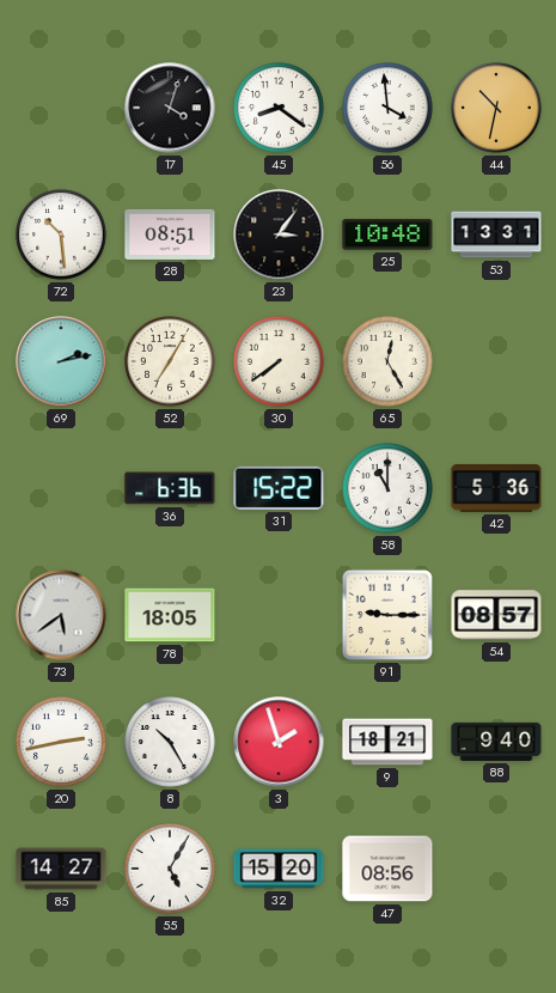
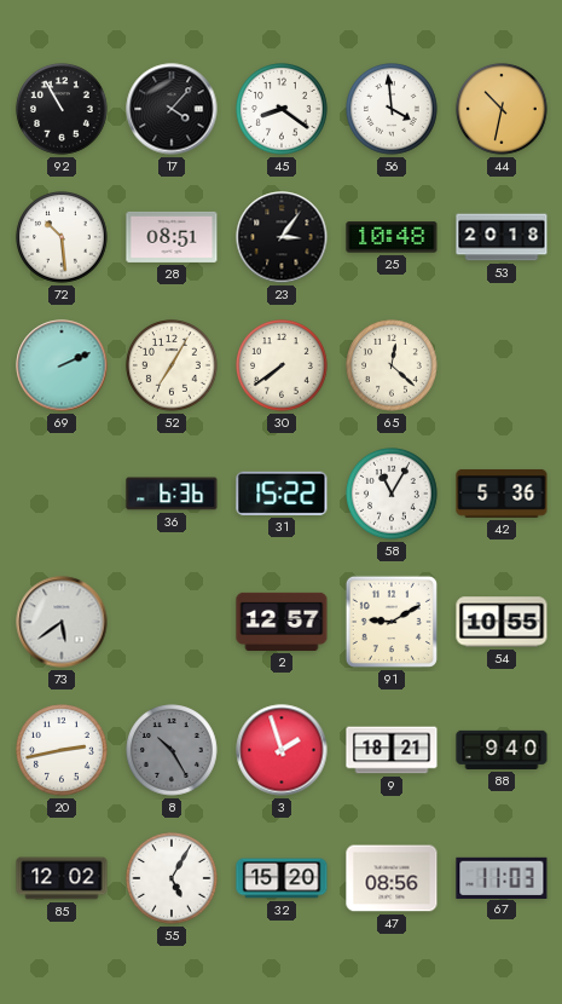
92: none -> 10:55 (62, 109)
17: 4:03 -> 4:07 (172, 109)
53: 13:31 -> 20:18 (502, 237)
69: 2:13 -> 2:11 (62, 365)
65: 12:25 -> 12:22 (392, 365)
58: 11:00 -> 11:05 (392, 494)
78: 18:05 -> none (170, 615)
2: none -> 12:57 (282, 622)
91: 9:15 -> 9:10 (392, 622)
54: 08:57 -> 10:55 (502, 622)
8 dial: white -> grey (172, 750)
85: 14:27 -> 12:02 (62, 878)
67: none -> 11:03 (502, 877)
